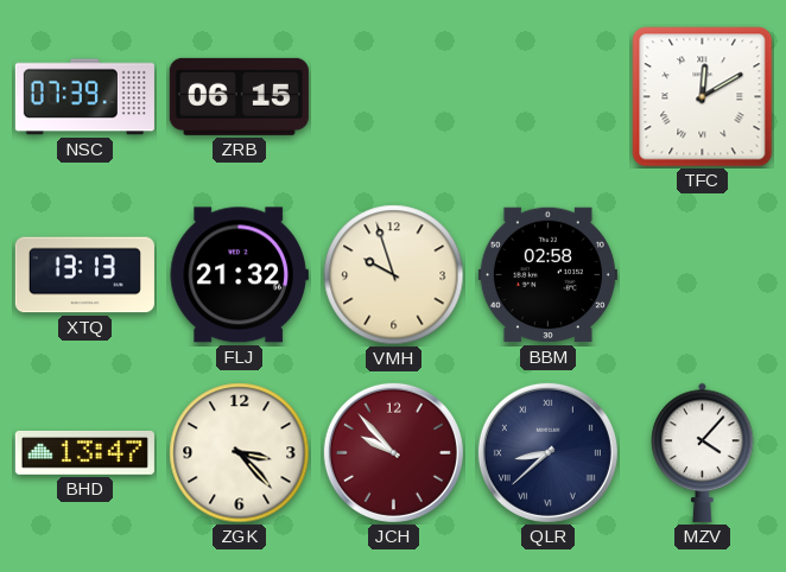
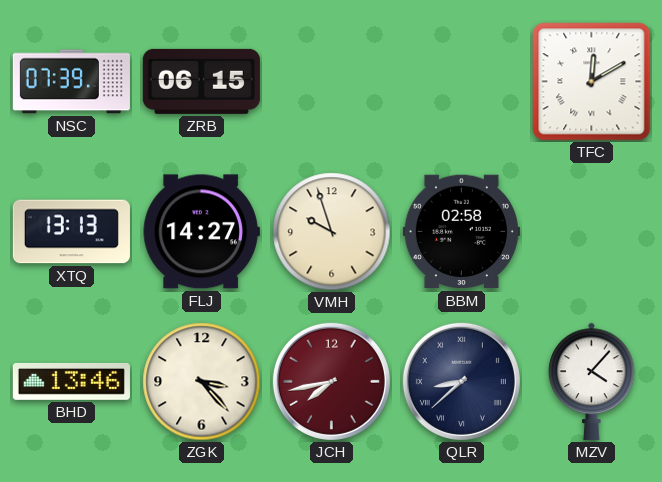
FLJ: 21:32 -> 14:27 (201, 232)
BHD: 13:47 -> 13:46 (71, 381)
JCH: 9:53 -> 7:43 (331, 381)
